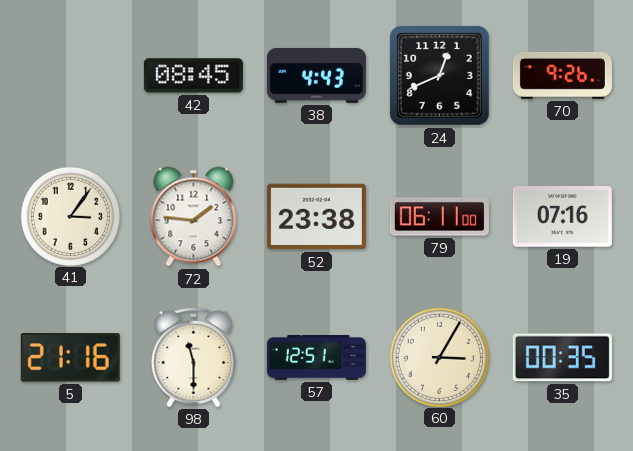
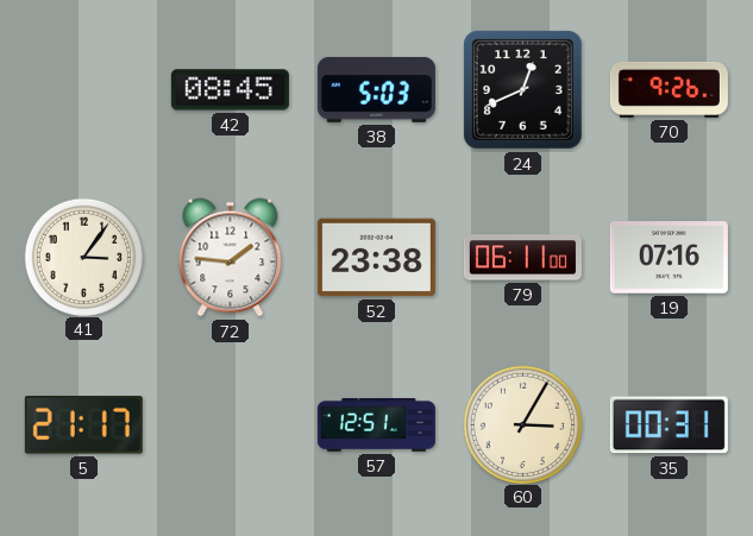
38: 4:43 -> 5:03 (376, 90)
5: 21:16 -> 21:17 (83, 425)
98: 11:30 -> none (194, 357)
35: 00:35 -> 00:31 (669, 425)
